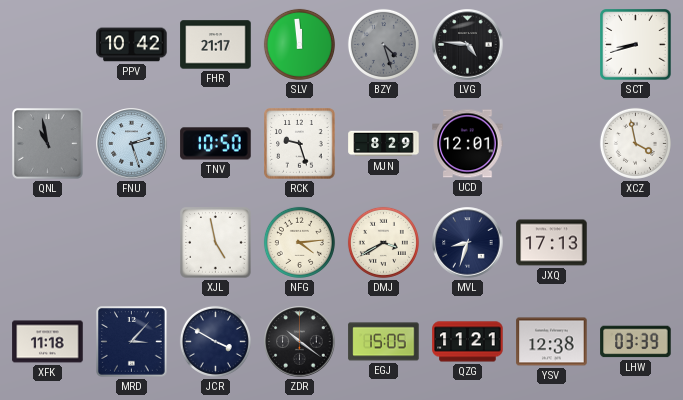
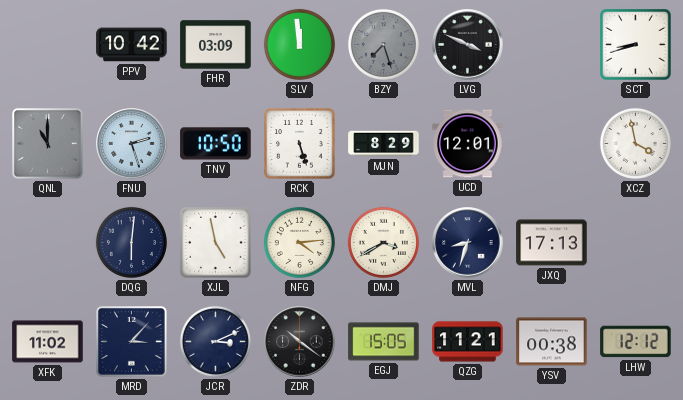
FHR: 21:17 -> 03:09 (216, 45)
BZY: 4:27 -> 7:27 (383, 44)
LVG: 4:46 -> 3:49 (468, 45)
QNL: 10:58 -> 11:00 (48, 144)
RCK: 9:27 -> 5:27 (300, 144)
DQG: none -> 6:01 (131, 242)
XFK: 11:18 -> 11:02 (48, 342)
JCR: 3:50 -> 3:11 (215, 341)
YSV: 12:38 -> 00:38 (552, 342)
LHW: 03:39 -> 12:12 (636, 342)
